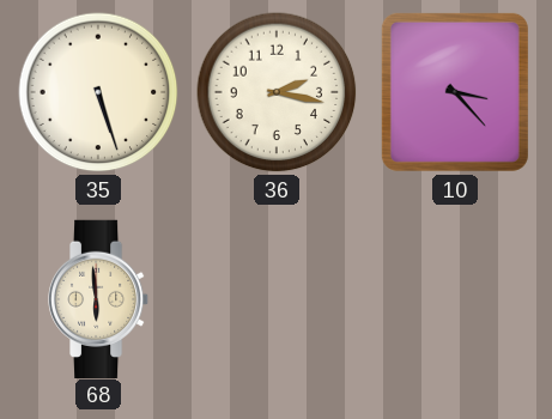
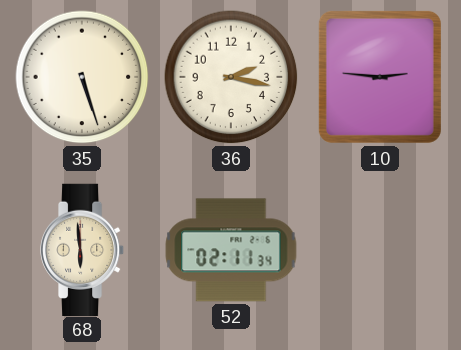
10: 3:23 -> 2:46 (380, 77)
52: none -> 02:11 (231, 250)
